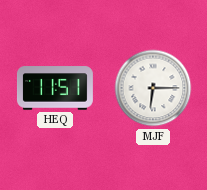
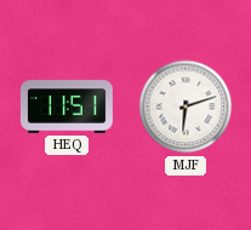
MJF: 6:15 -> 6:12 (186, 107)
